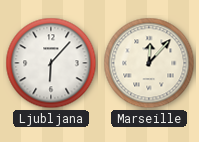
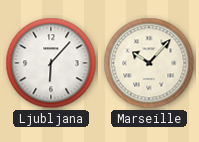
Marseille: 12:07 -> 10:07 (149, 63)
